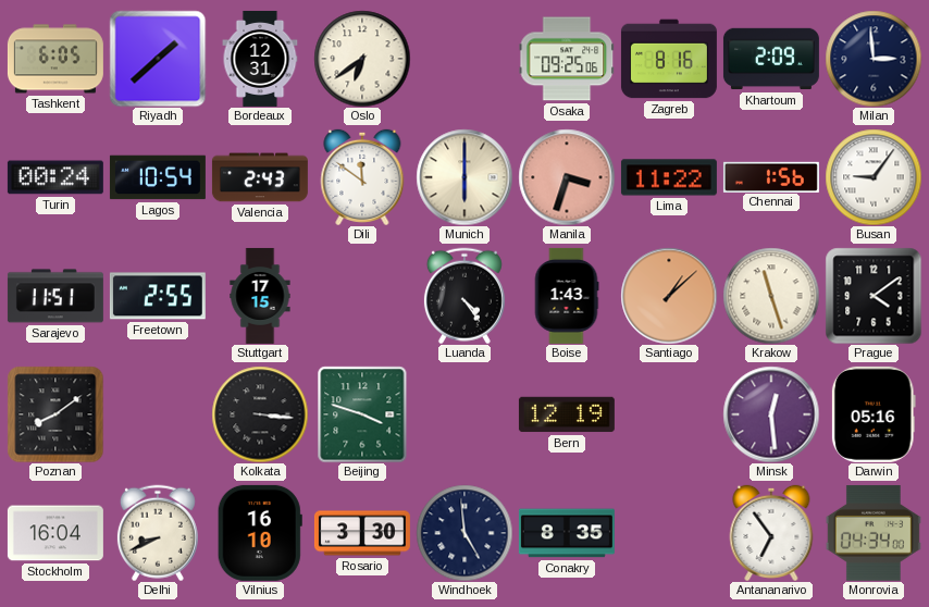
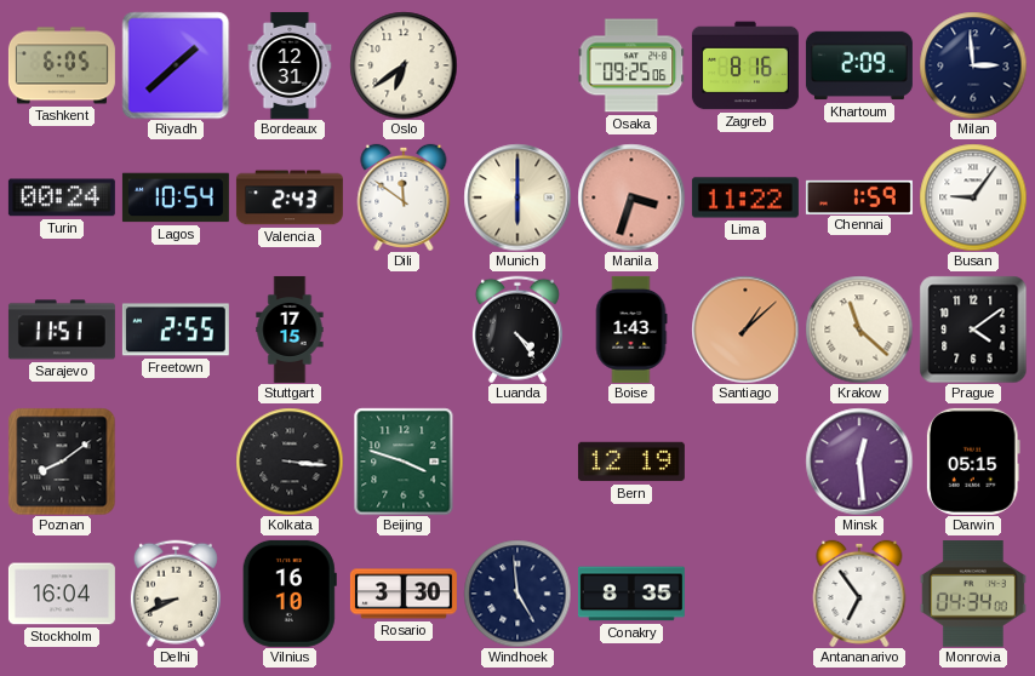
Chennai: 1:56 -> 1:59 (859, 196)
Krakow: 11:27 -> 11:22 (859, 330)
Darwin: 05:16 -> 05:15 (973, 462)
